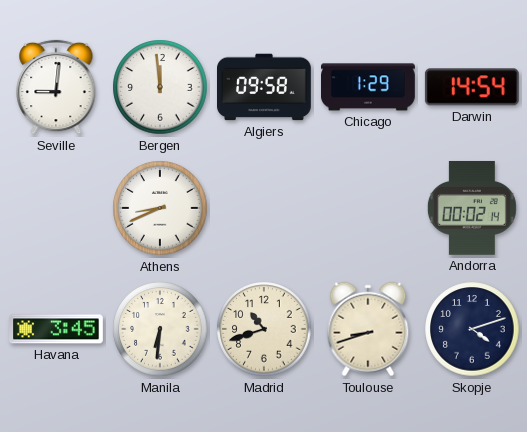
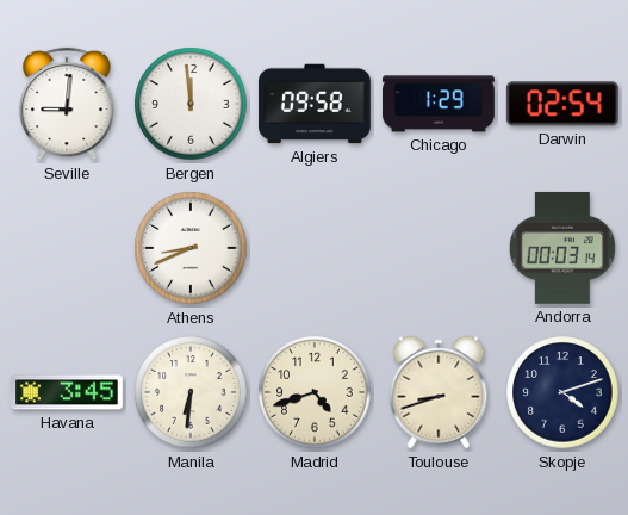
Darwin: 14:54 -> 02:54 (562, 104)
Andorra: 00:02 -> 00:03 (562, 248)
Madrid: 10:42 -> 4:42 (315, 392)
